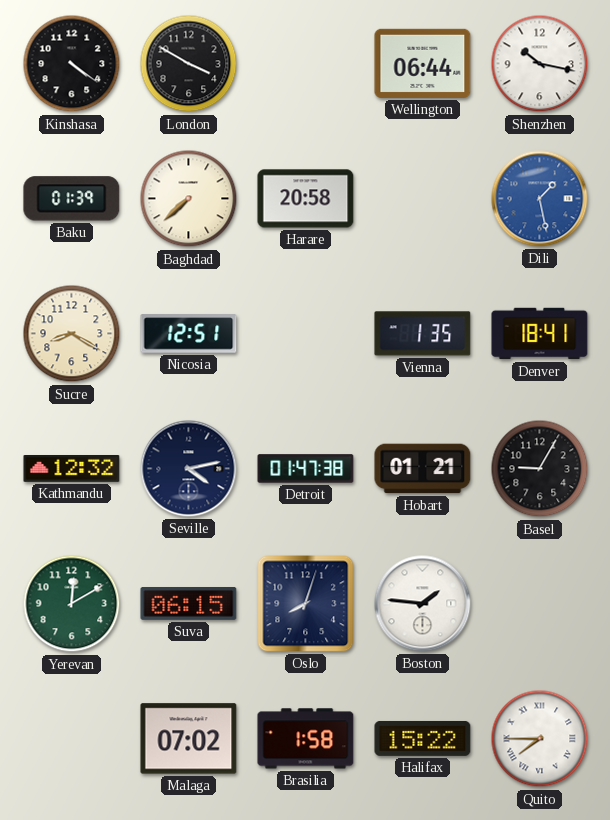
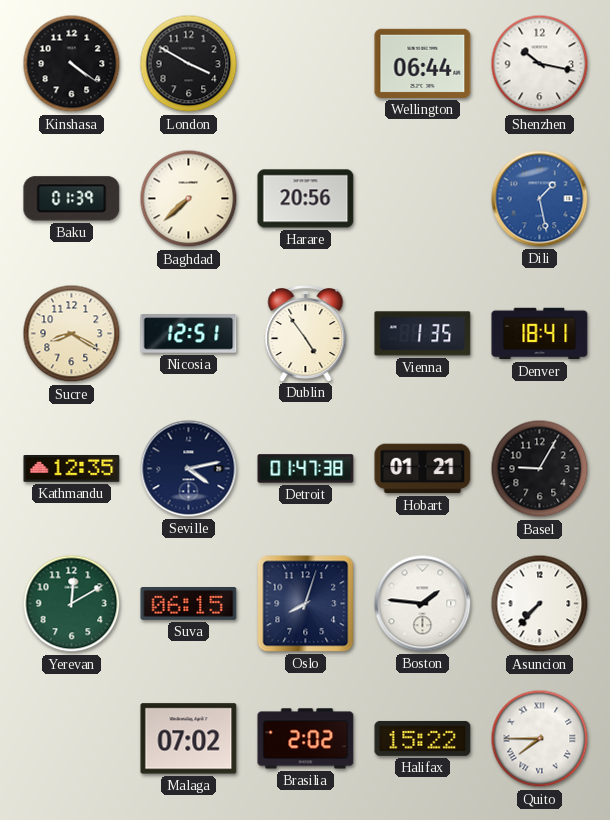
Harare: 20:58 -> 20:56 (306, 199)
Dublin: none -> 4:54 (306, 334)
Kathmandu: 12:32 -> 12:35 (72, 469)
Asuncion: none -> 7:37 (540, 604)
Brasilia: 1:58 -> 2:02 (306, 739)
